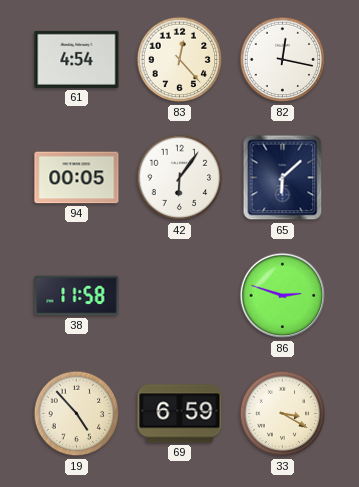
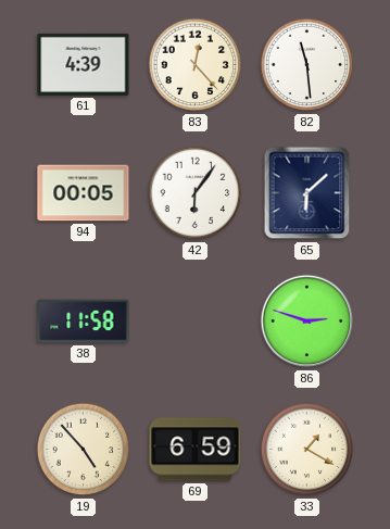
61: 4:54 -> 4:39 (84, 64)
82: 12:17 -> 11:29 (307, 65)
33: 3:20 -> 1:20 (307, 450)
